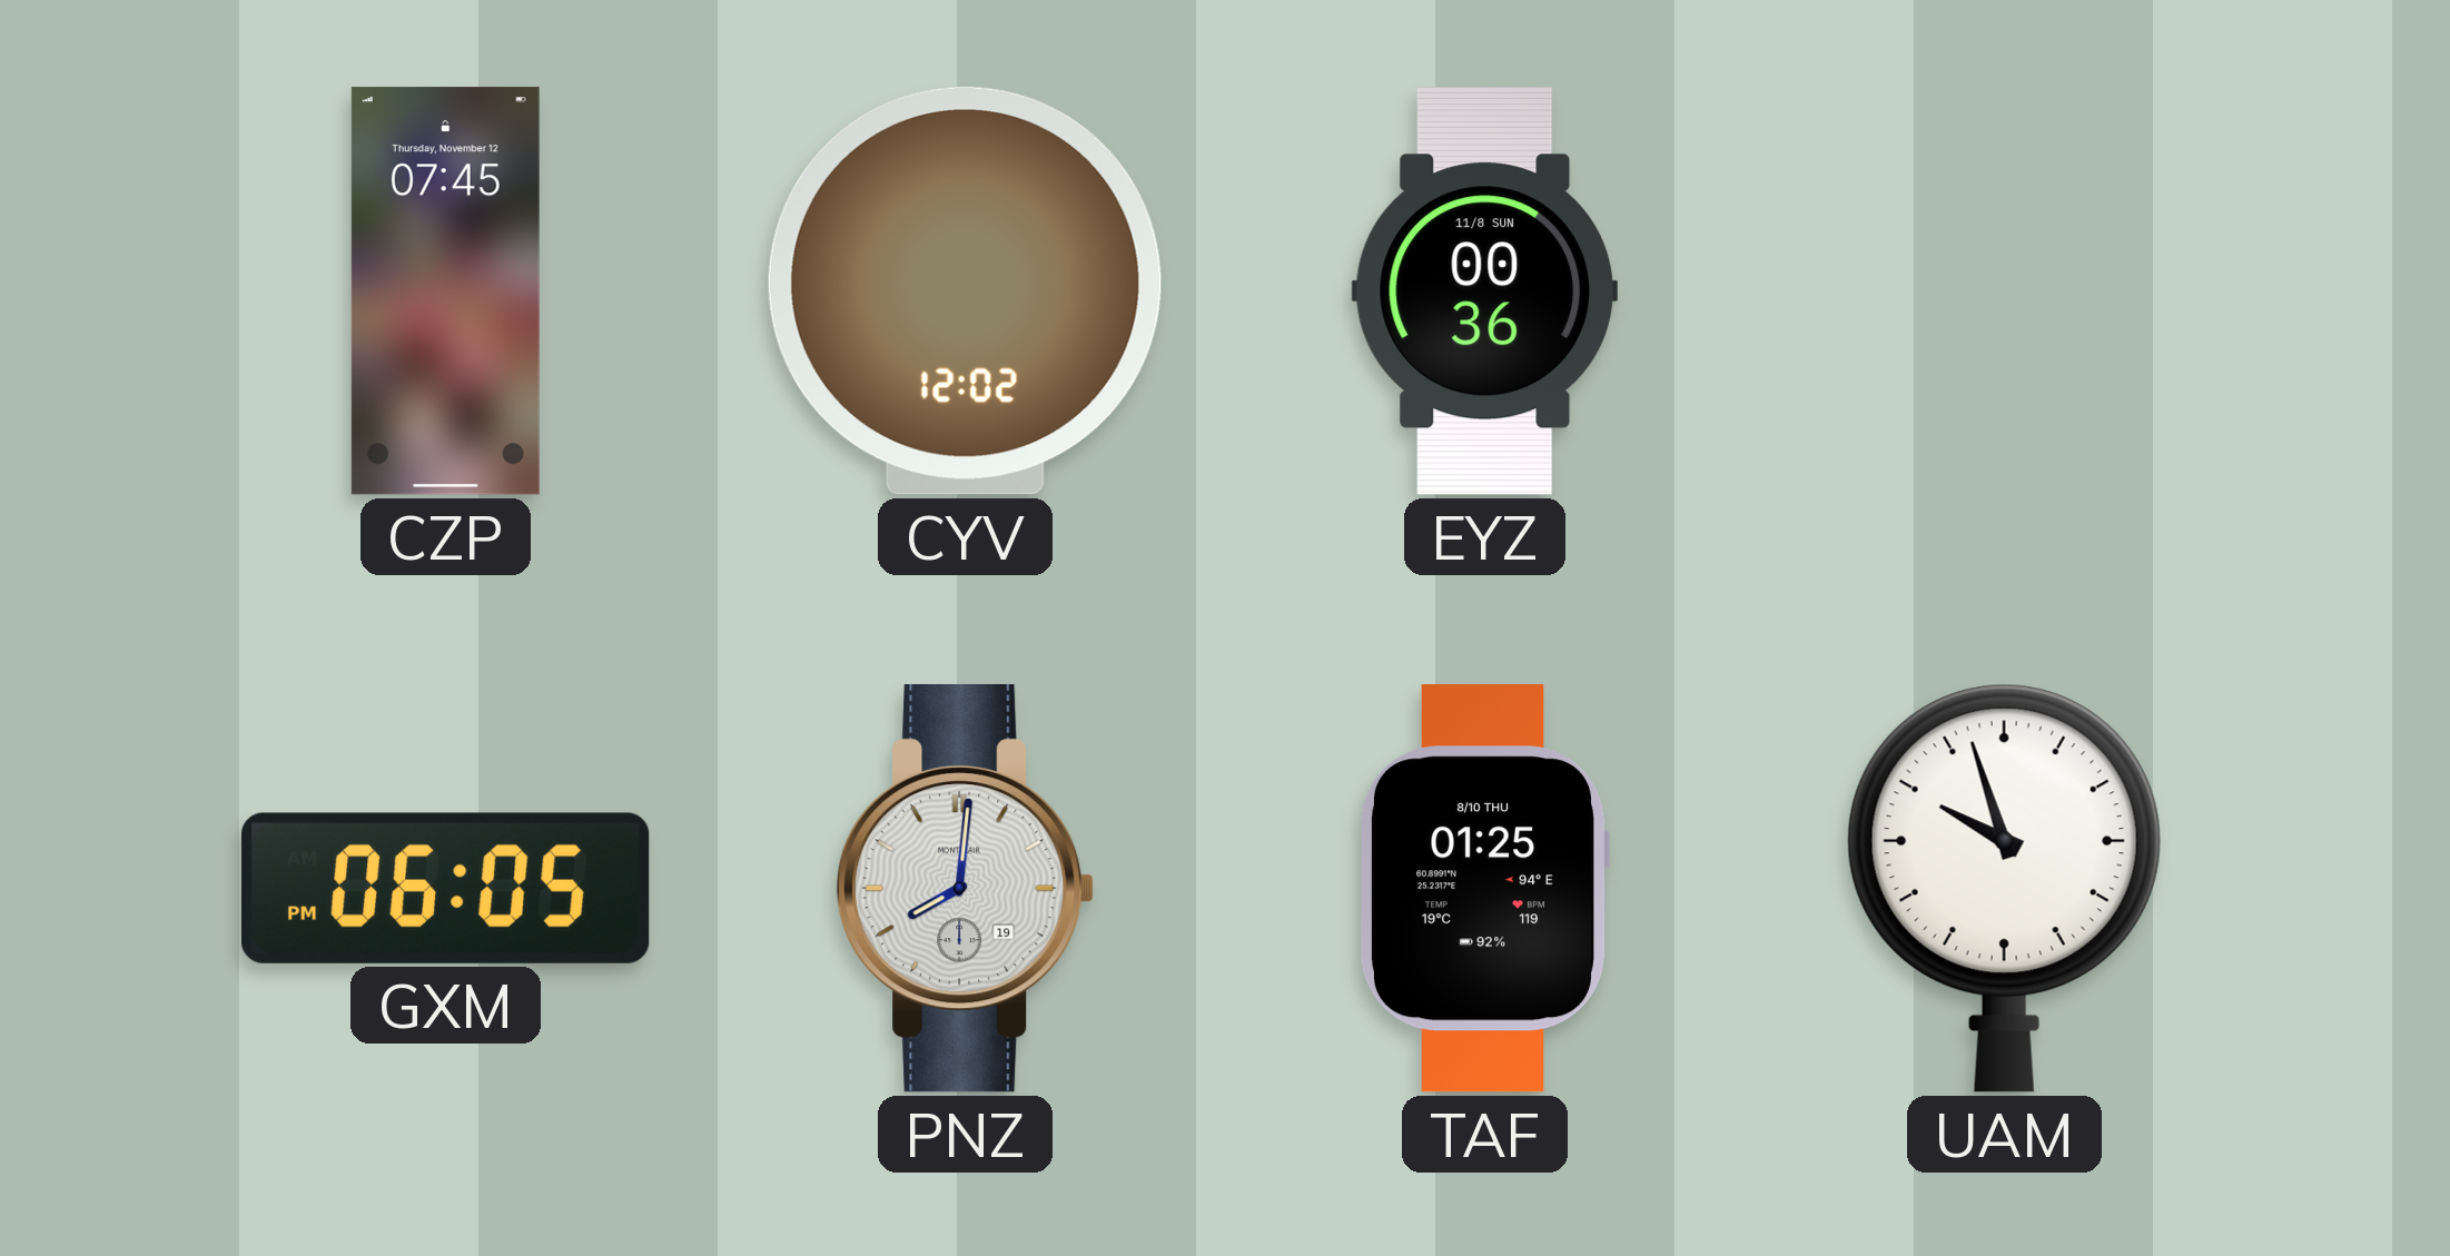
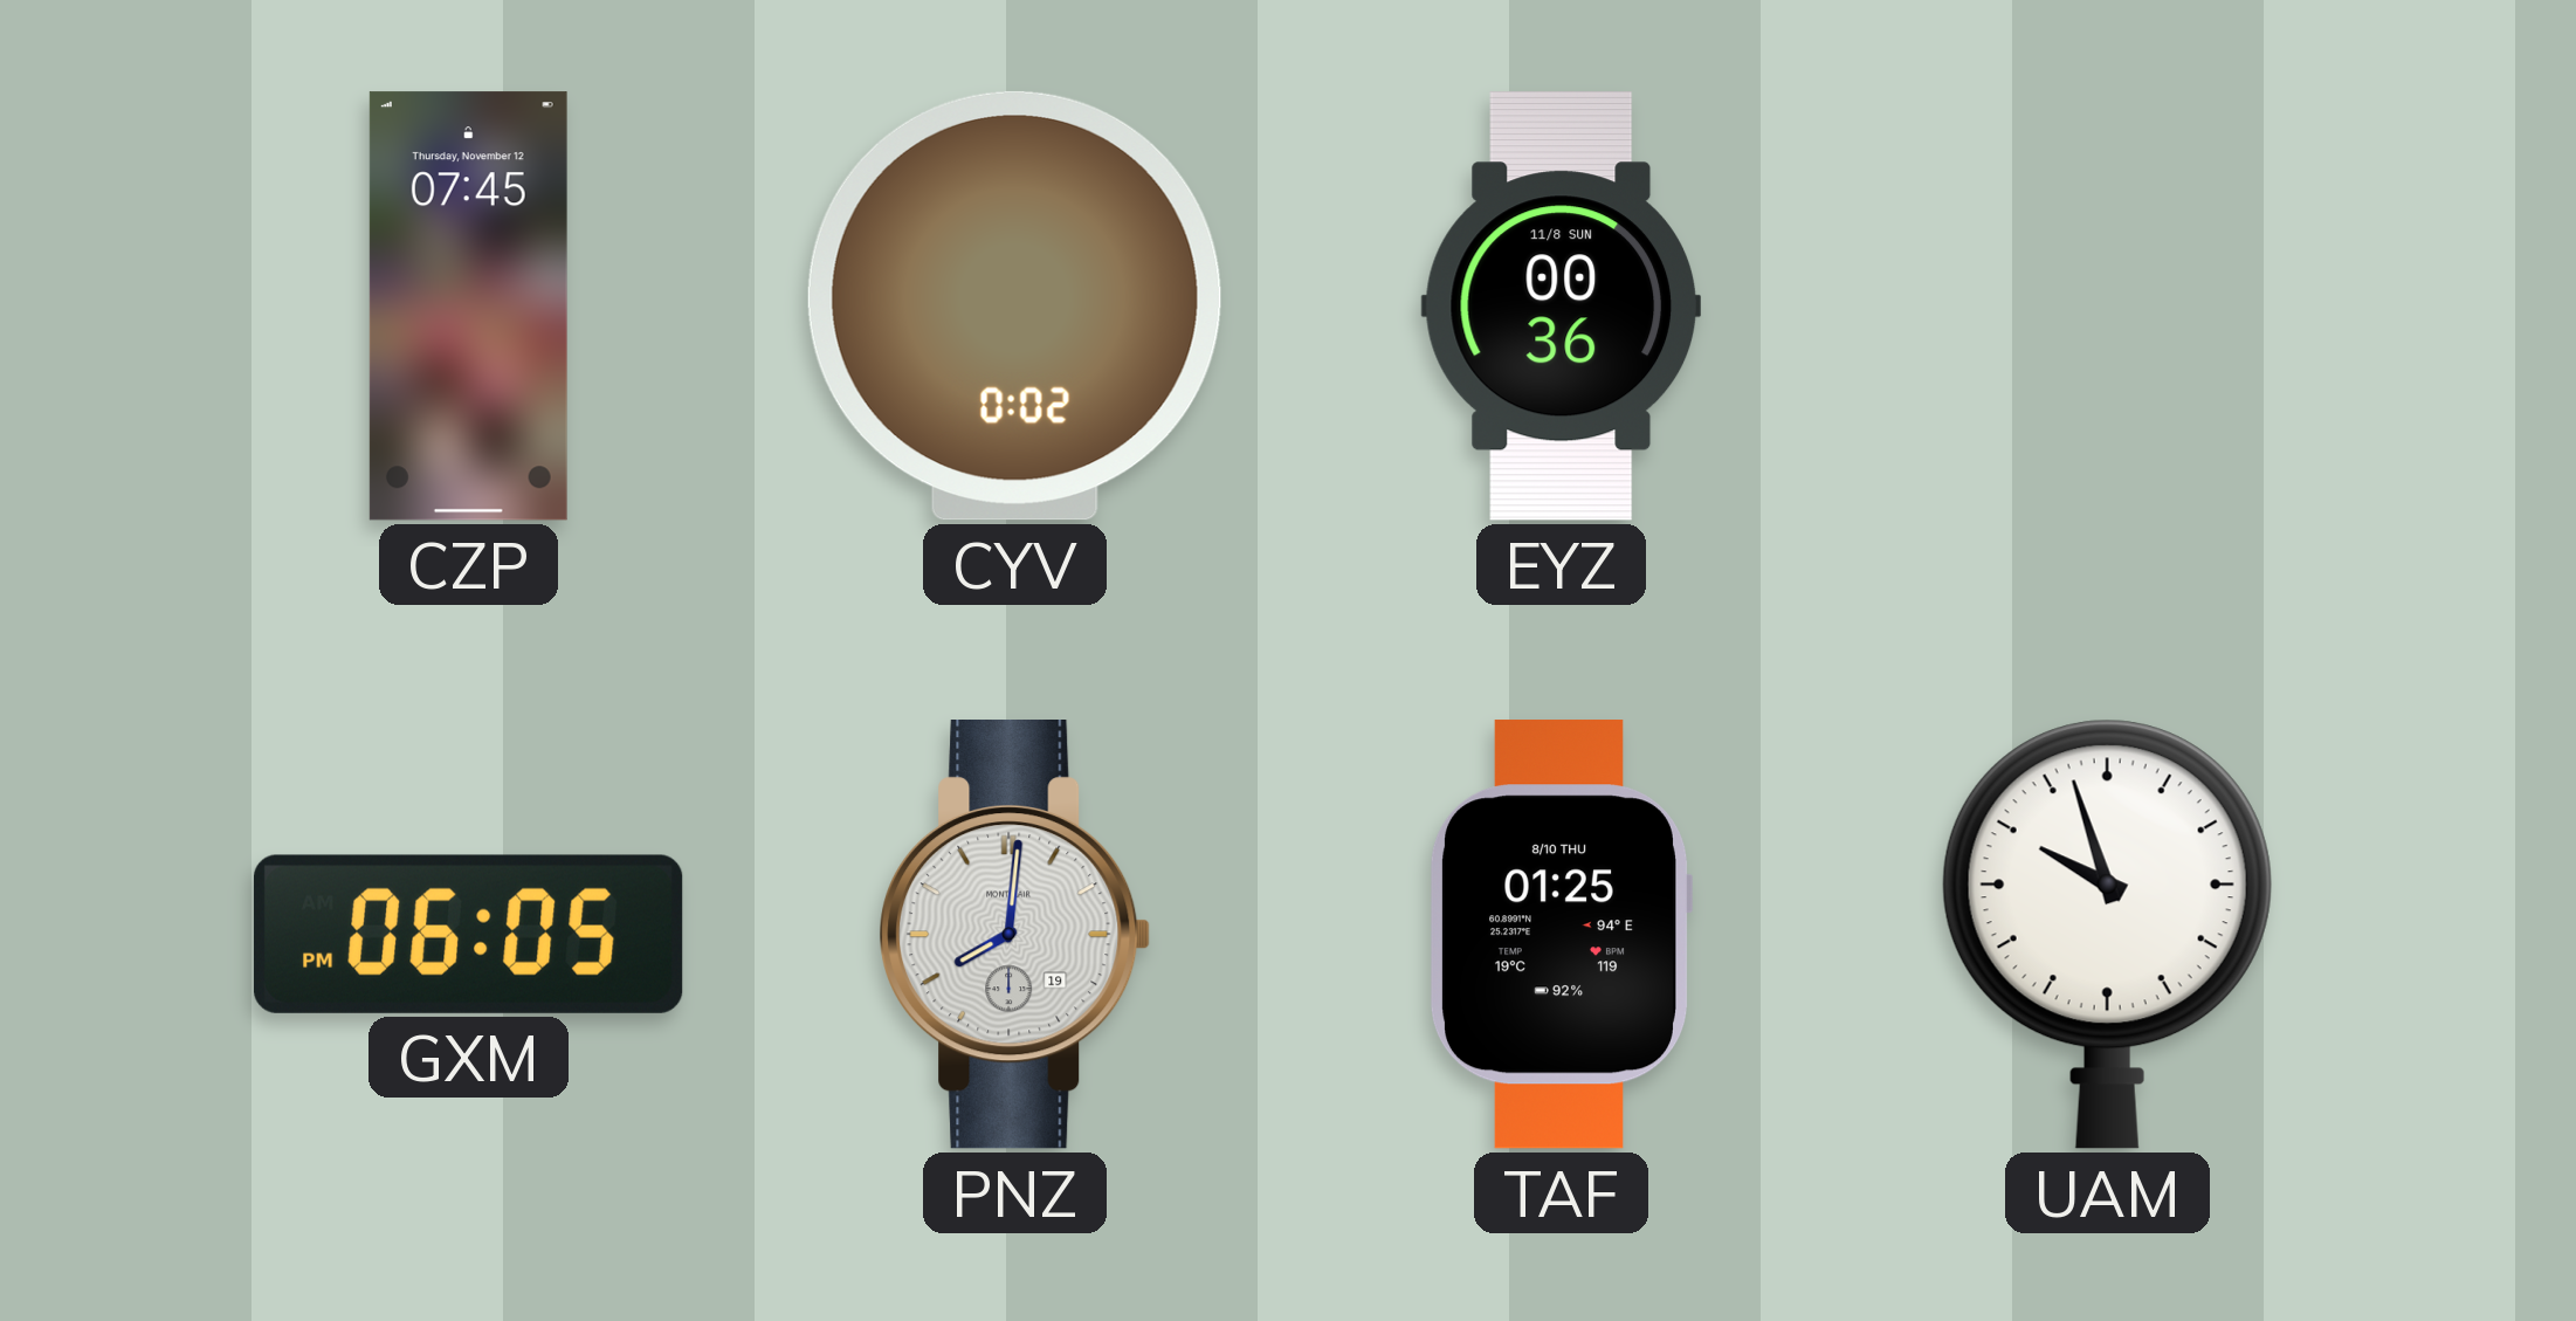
CYV: 12:02 -> 0:02 (1014, 305)
